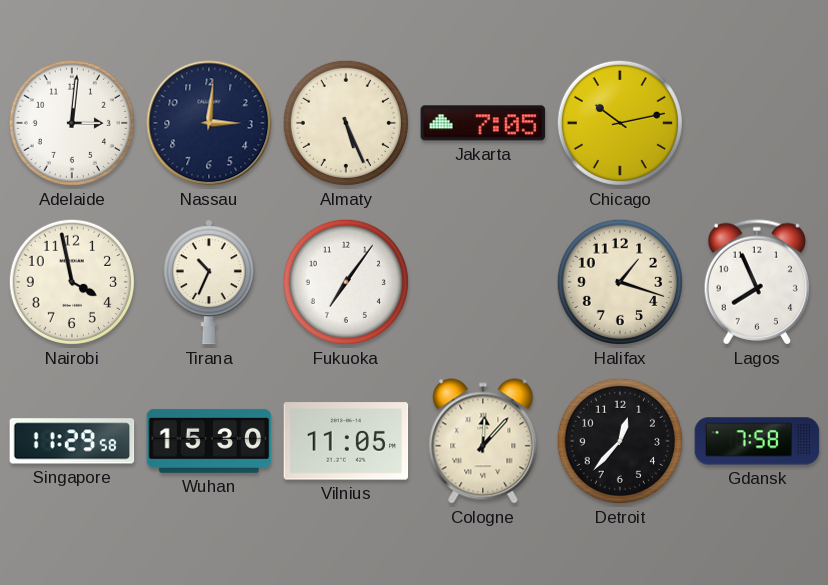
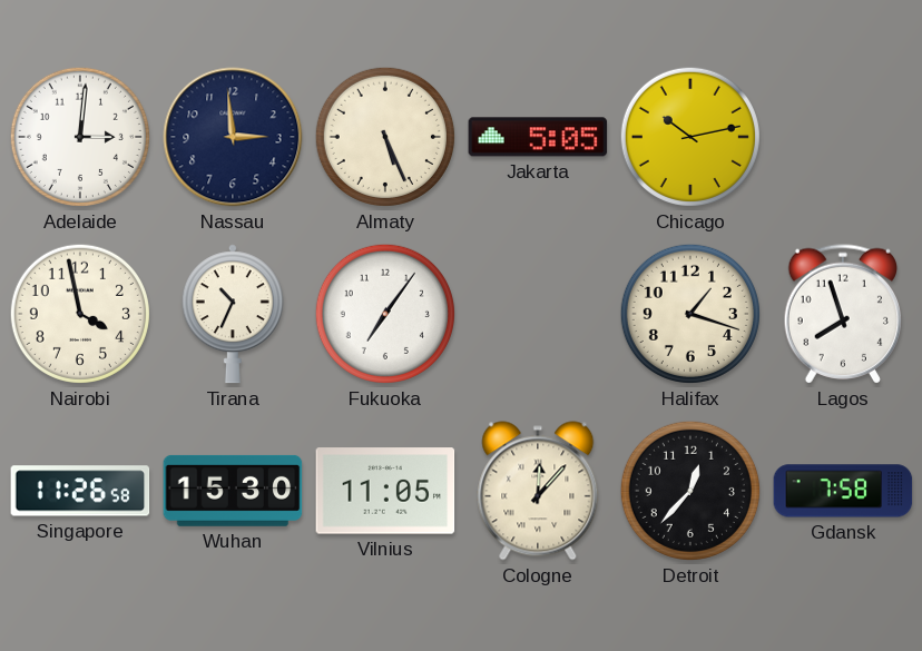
Nassau: 3:01 -> 2:59 (233, 137)
Jakarta: 7:05 -> 5:05 (538, 137)
Lagos: 7:56 -> 7:57 (843, 314)
Singapore: 11:29 -> 11:26 (80, 491)
